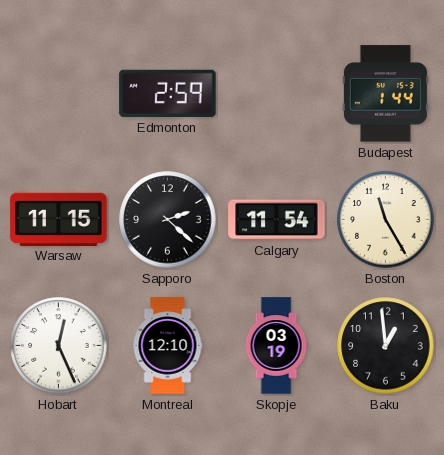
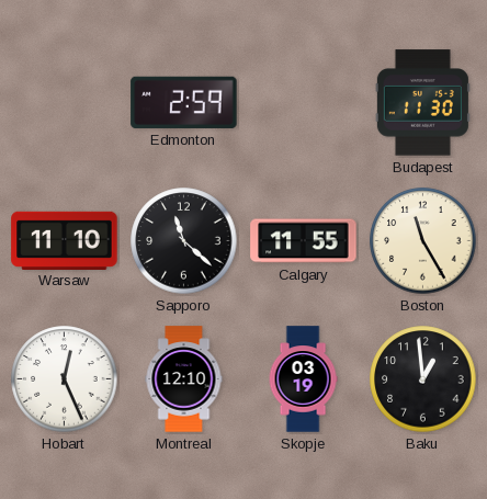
Budapest: 1:44 -> 11:30 (422, 103)
Warsaw: 11:15 -> 11:10 (65, 240)
Sapporo: 2:22 -> 11:22 (184, 241)
Calgary: 11:54 -> 11:55 (304, 241)
